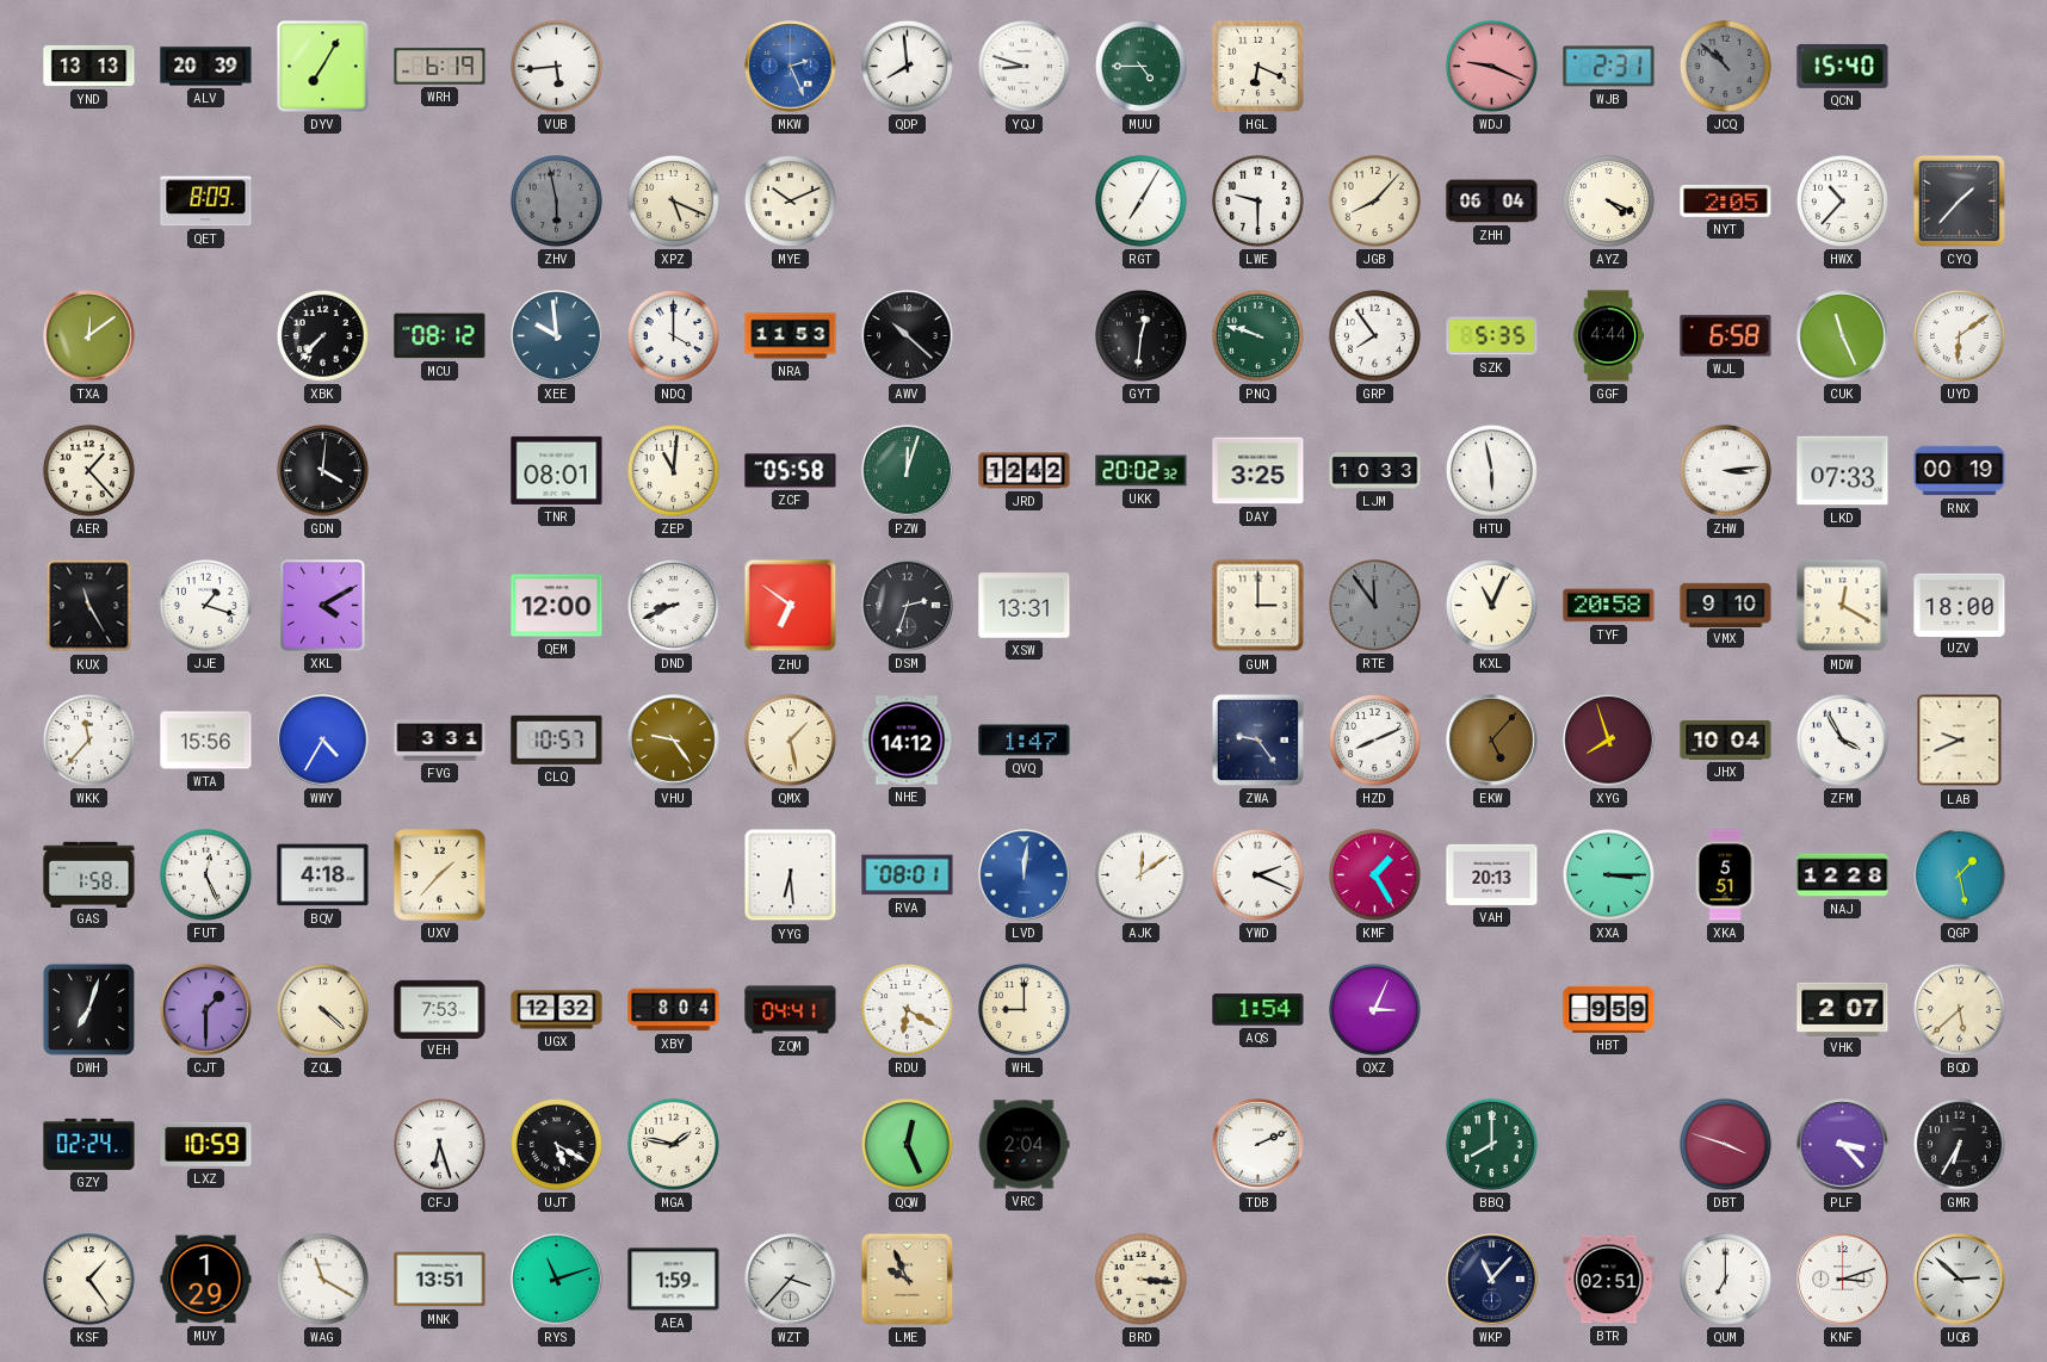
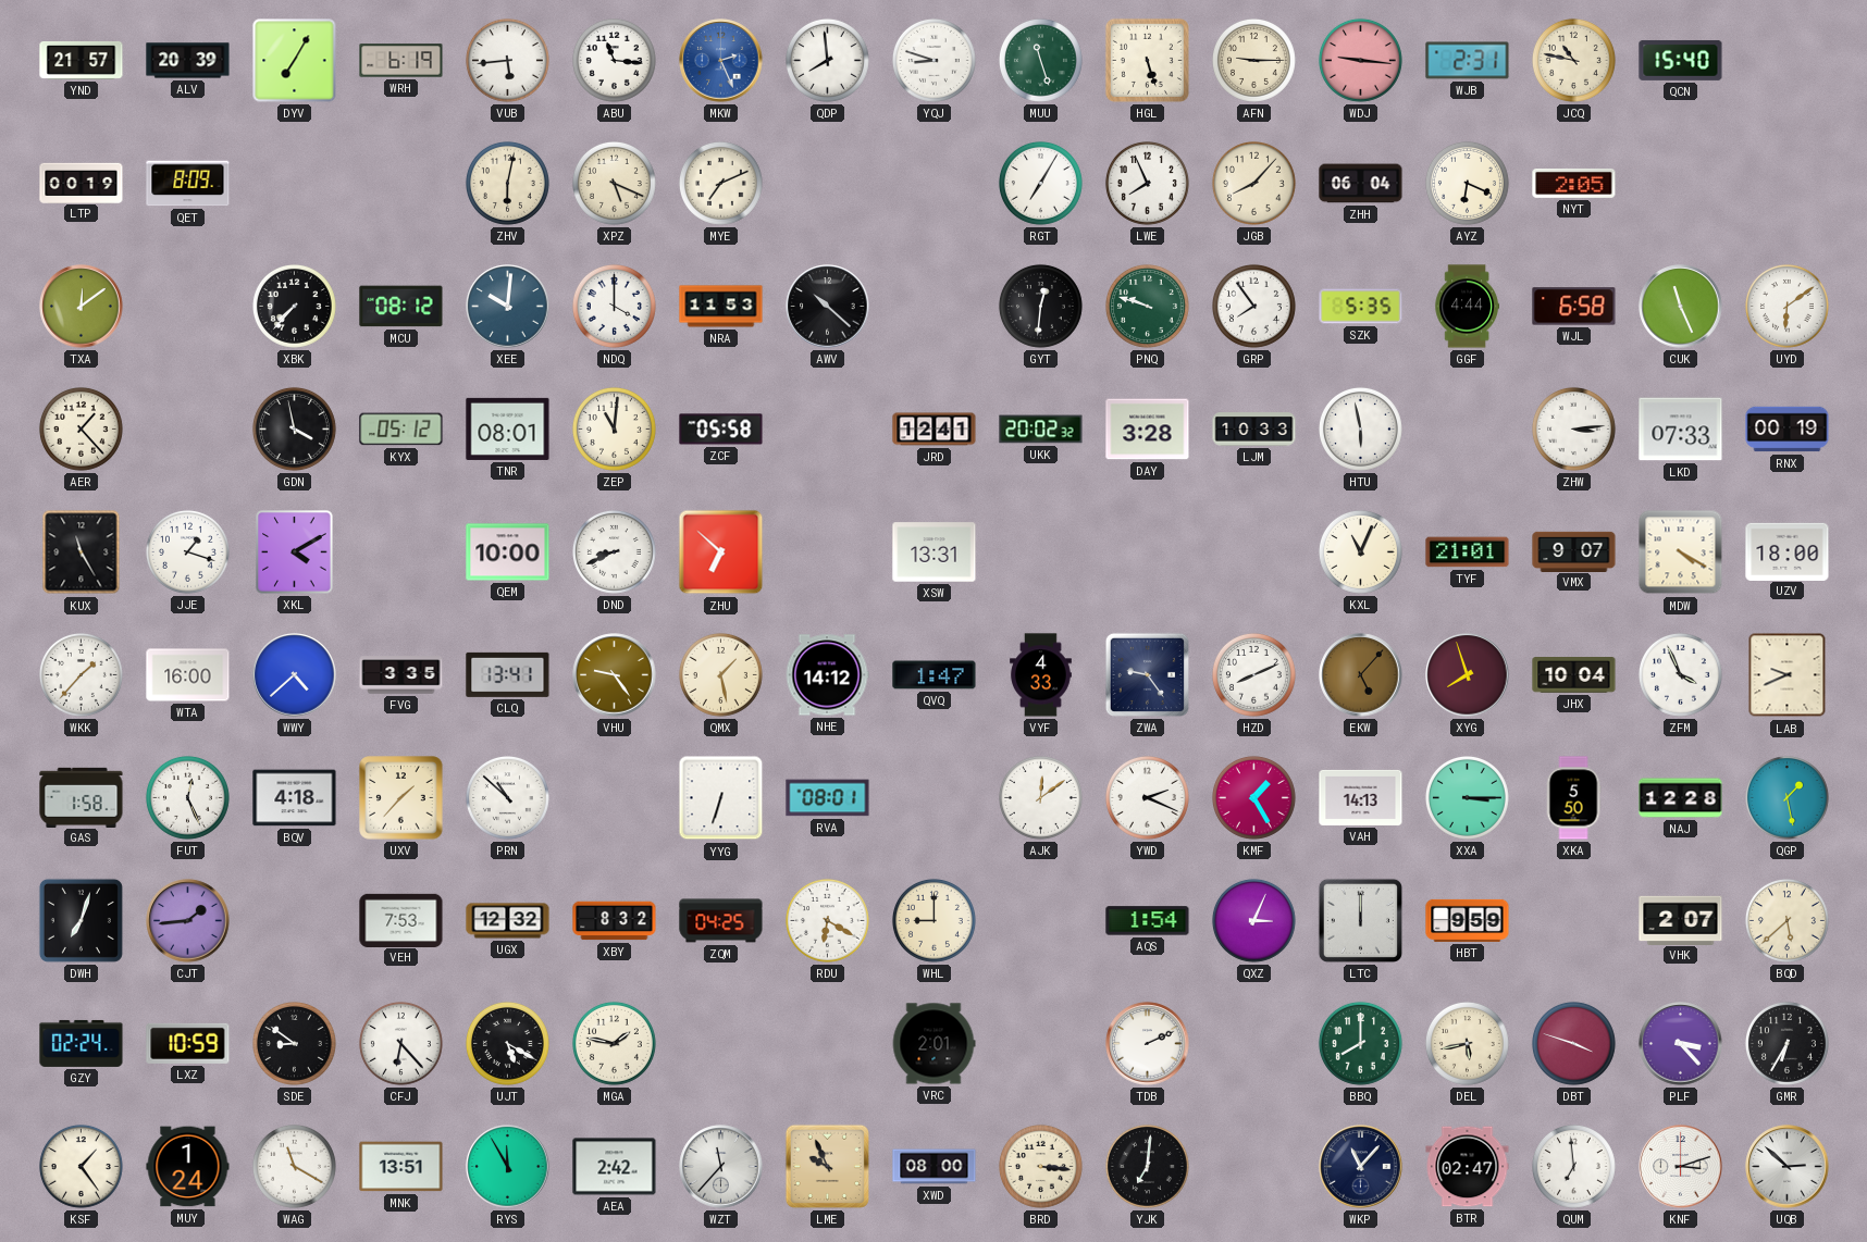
YND: 13:13 -> 21:57 (82, 60)
ABU: none -> 11:16 (614, 60)
MUU: 4:45 -> 11:27 (1040, 60)
HGL: 6:19 -> 5:27 (1147, 60)
AFN: none -> 9:15 (1253, 60)
WDJ: 9:19 -> 9:16 (1360, 60)
JCQ: 10:52 -> 10:47 (1573, 60)
JCQ dial: grey -> cream (1573, 60)
LTP: none -> 00:19 (82, 183)
ZHV: 5:58 -> 6:02 (507, 183)
ZHV dial: grey -> cream (507, 183)
MYE: 10:11 -> 7:11 (720, 183)
LWE: 9:30 -> 7:56 (1147, 183)
AYZ: 4:19 -> 6:19 (1467, 183)
HWX: 10:37 -> none (1842, 200)
CYQ: 1:37 -> none (1959, 200)
XEE: 9:59 -> 10:01 (508, 307)
GDN: 4:01 -> 3:58 (294, 429)
KYX: none -> 05:12 (401, 430)
PZW: 12:03 -> none (908, 471)
JRD: 12:42 -> 12:41 (935, 430)
DAY: 3:25 -> 3:28 (1148, 430)
QEM: 12:00 -> 10:00 (508, 552)
ZHU: 6:51 -> 6:52 (721, 552)
DSM: 2:33 -> none (908, 606)
GUM: 3:00 -> none (1258, 606)
RTE: 11:54 -> none (1374, 605)
TYF: 20:58 -> 21:01 (1468, 552)
VMX: 9:10 -> 9:07 (1574, 551)
MDW: 12:20 -> 4:20 (1681, 552)
WKK: 11:37 -> 1:37 (81, 674)
WTA: 15:56 -> 16:00 (188, 675)
WWY: 4:35 -> 4:38 (295, 675)
FVG: 3:31 -> 3:35 (401, 675)
CLQ: 10:57 -> 13:41 (508, 674)
VYF: none -> 4:33 (1041, 675)
ZFM: 3:55 -> 3:56 (1680, 674)
PRN: none -> 10:52 (507, 797)
YYG: 6:29 -> 6:33 (721, 798)
LVD: 12:01 -> none (1025, 875)
VAH: 20:13 -> 14:13 (1361, 797)
XKA: 5:51 -> 5:50 (1573, 798)
CJT: 1:30 -> 1:44 (188, 921)
ZQL: 4:22 -> none (322, 1009)
XBY: 8:04 -> 8:32 (615, 921)
ZQM: 04:41 -> 04:25 (721, 921)
LTC: none -> 12:00 (1360, 920)
SDE: none -> 8:51 (294, 1043)
CFJ: 6:27 -> 6:23 (400, 1043)
QQW: 12:26 -> none (907, 1144)
VRC: 2:04 -> 2:01 (933, 1044)
DEL: none -> 5:43 (1467, 1043)
MUY: 1:29 -> 1:24 (188, 1167)
RYS: 11:12 -> 11:55 (508, 1167)
AEA: 1:59 -> 2:42 (615, 1167)
WZT: 3:37 -> 11:37 (721, 1167)
XWD: none -> 08:00 (935, 1167)
YJK: none -> 7:01 (1147, 1166)
BTR: 02:51 -> 02:47 (1468, 1167)
QUM: 7:00 -> 6:59 (1573, 1166)
